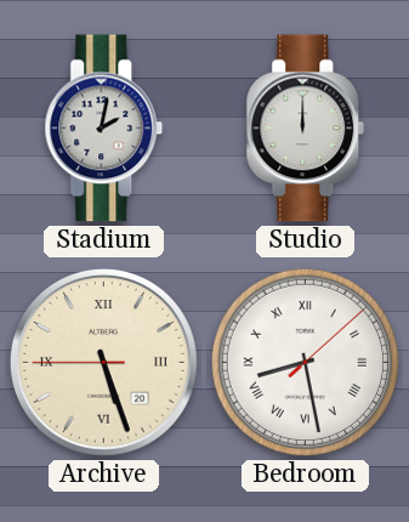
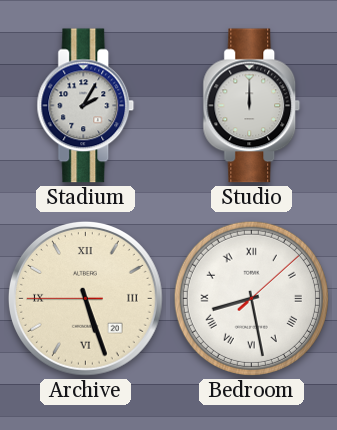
Stadium: 2:02 -> 2:05 (86, 106)
